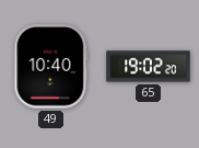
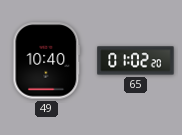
65: 19:02 -> 01:02 (136, 61)
